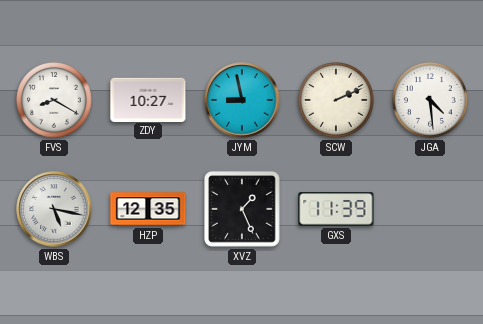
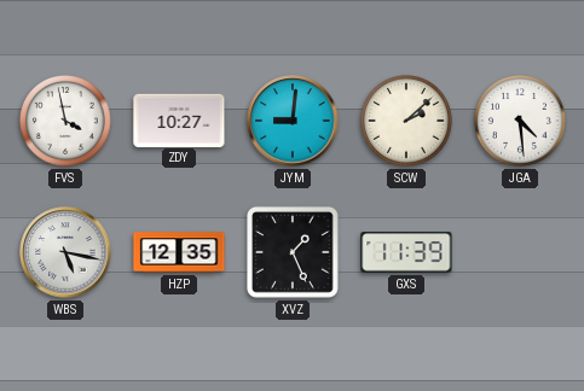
FVS: 8:20 -> 3:58 (67, 122)
JYM: 8:58 -> 9:01 (293, 121)
SCW: 2:11 -> 2:08 (407, 122)
